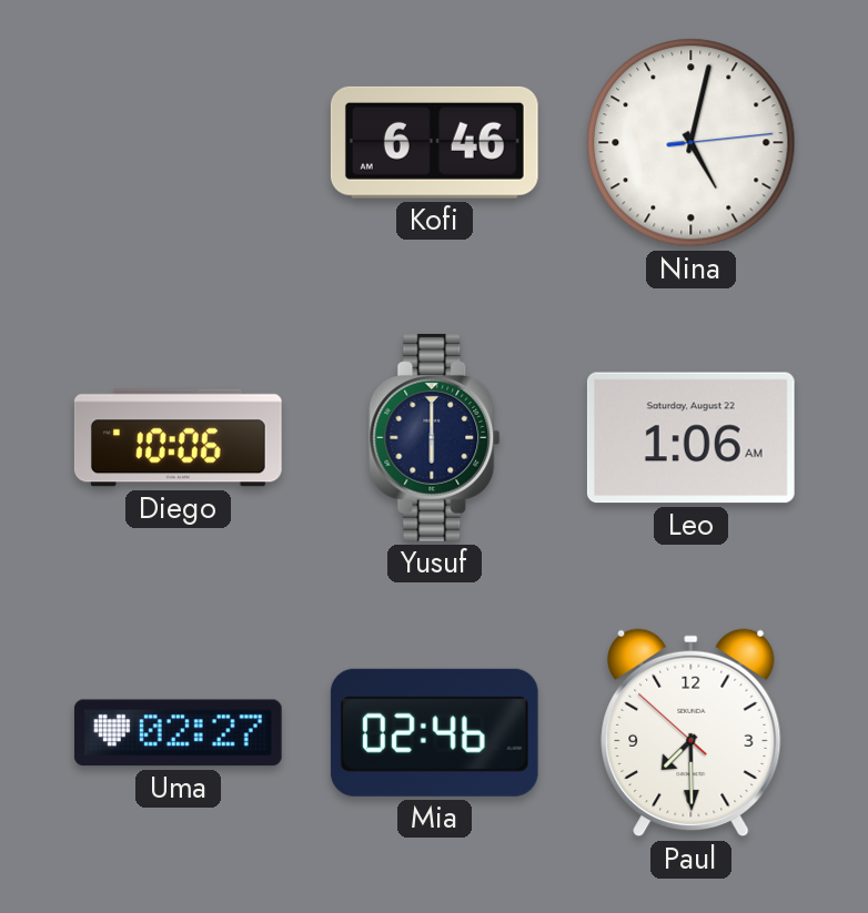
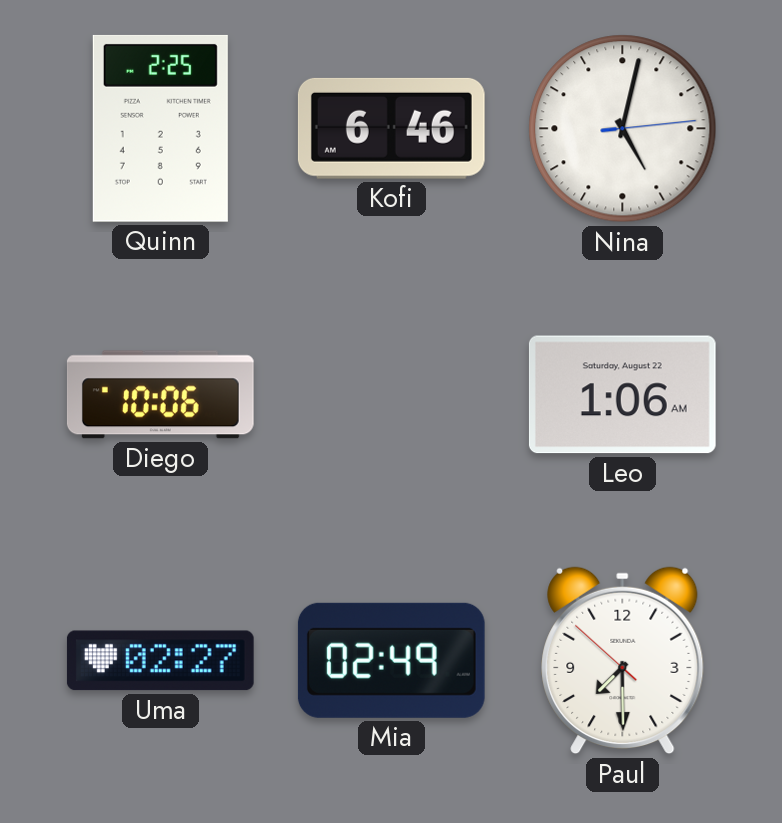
Quinn: none -> 2:25 (160, 128)
Yusuf: 6:00 -> none (435, 437)
Mia: 02:46 -> 02:49 (391, 660)
